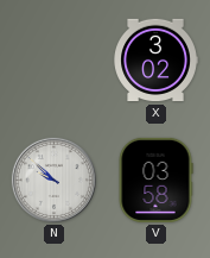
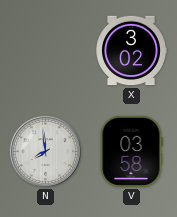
N: 9:52 -> 7:59 (45, 151)
